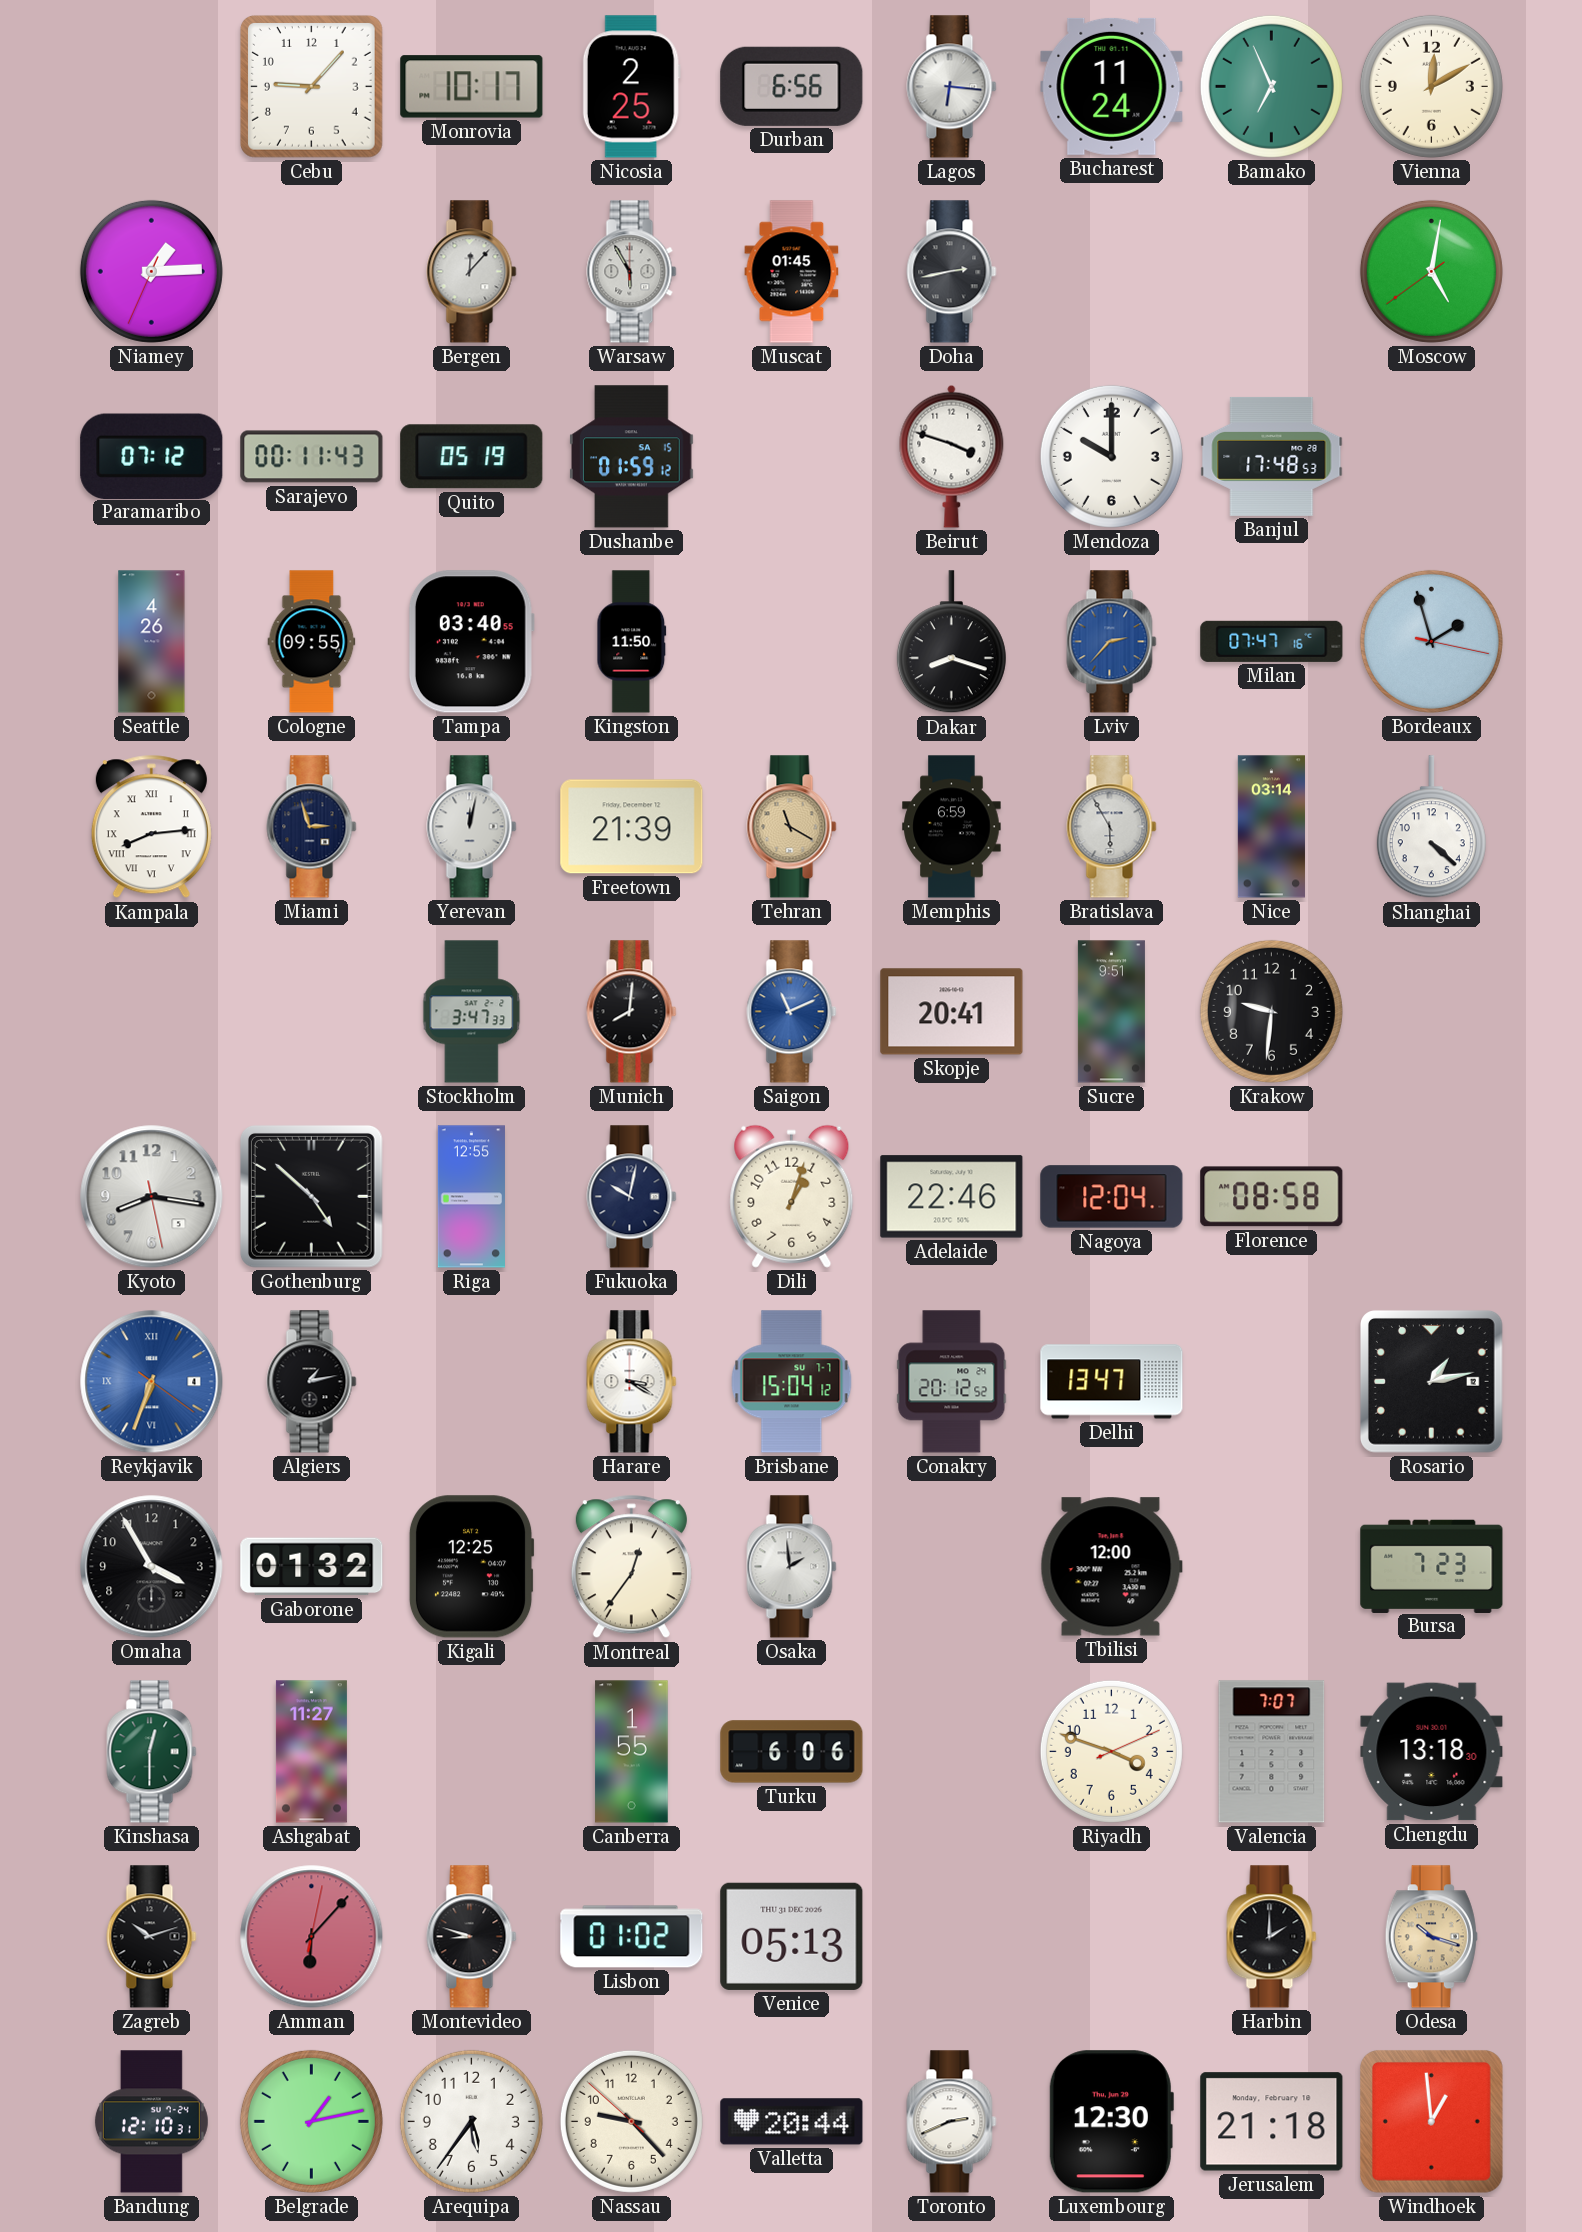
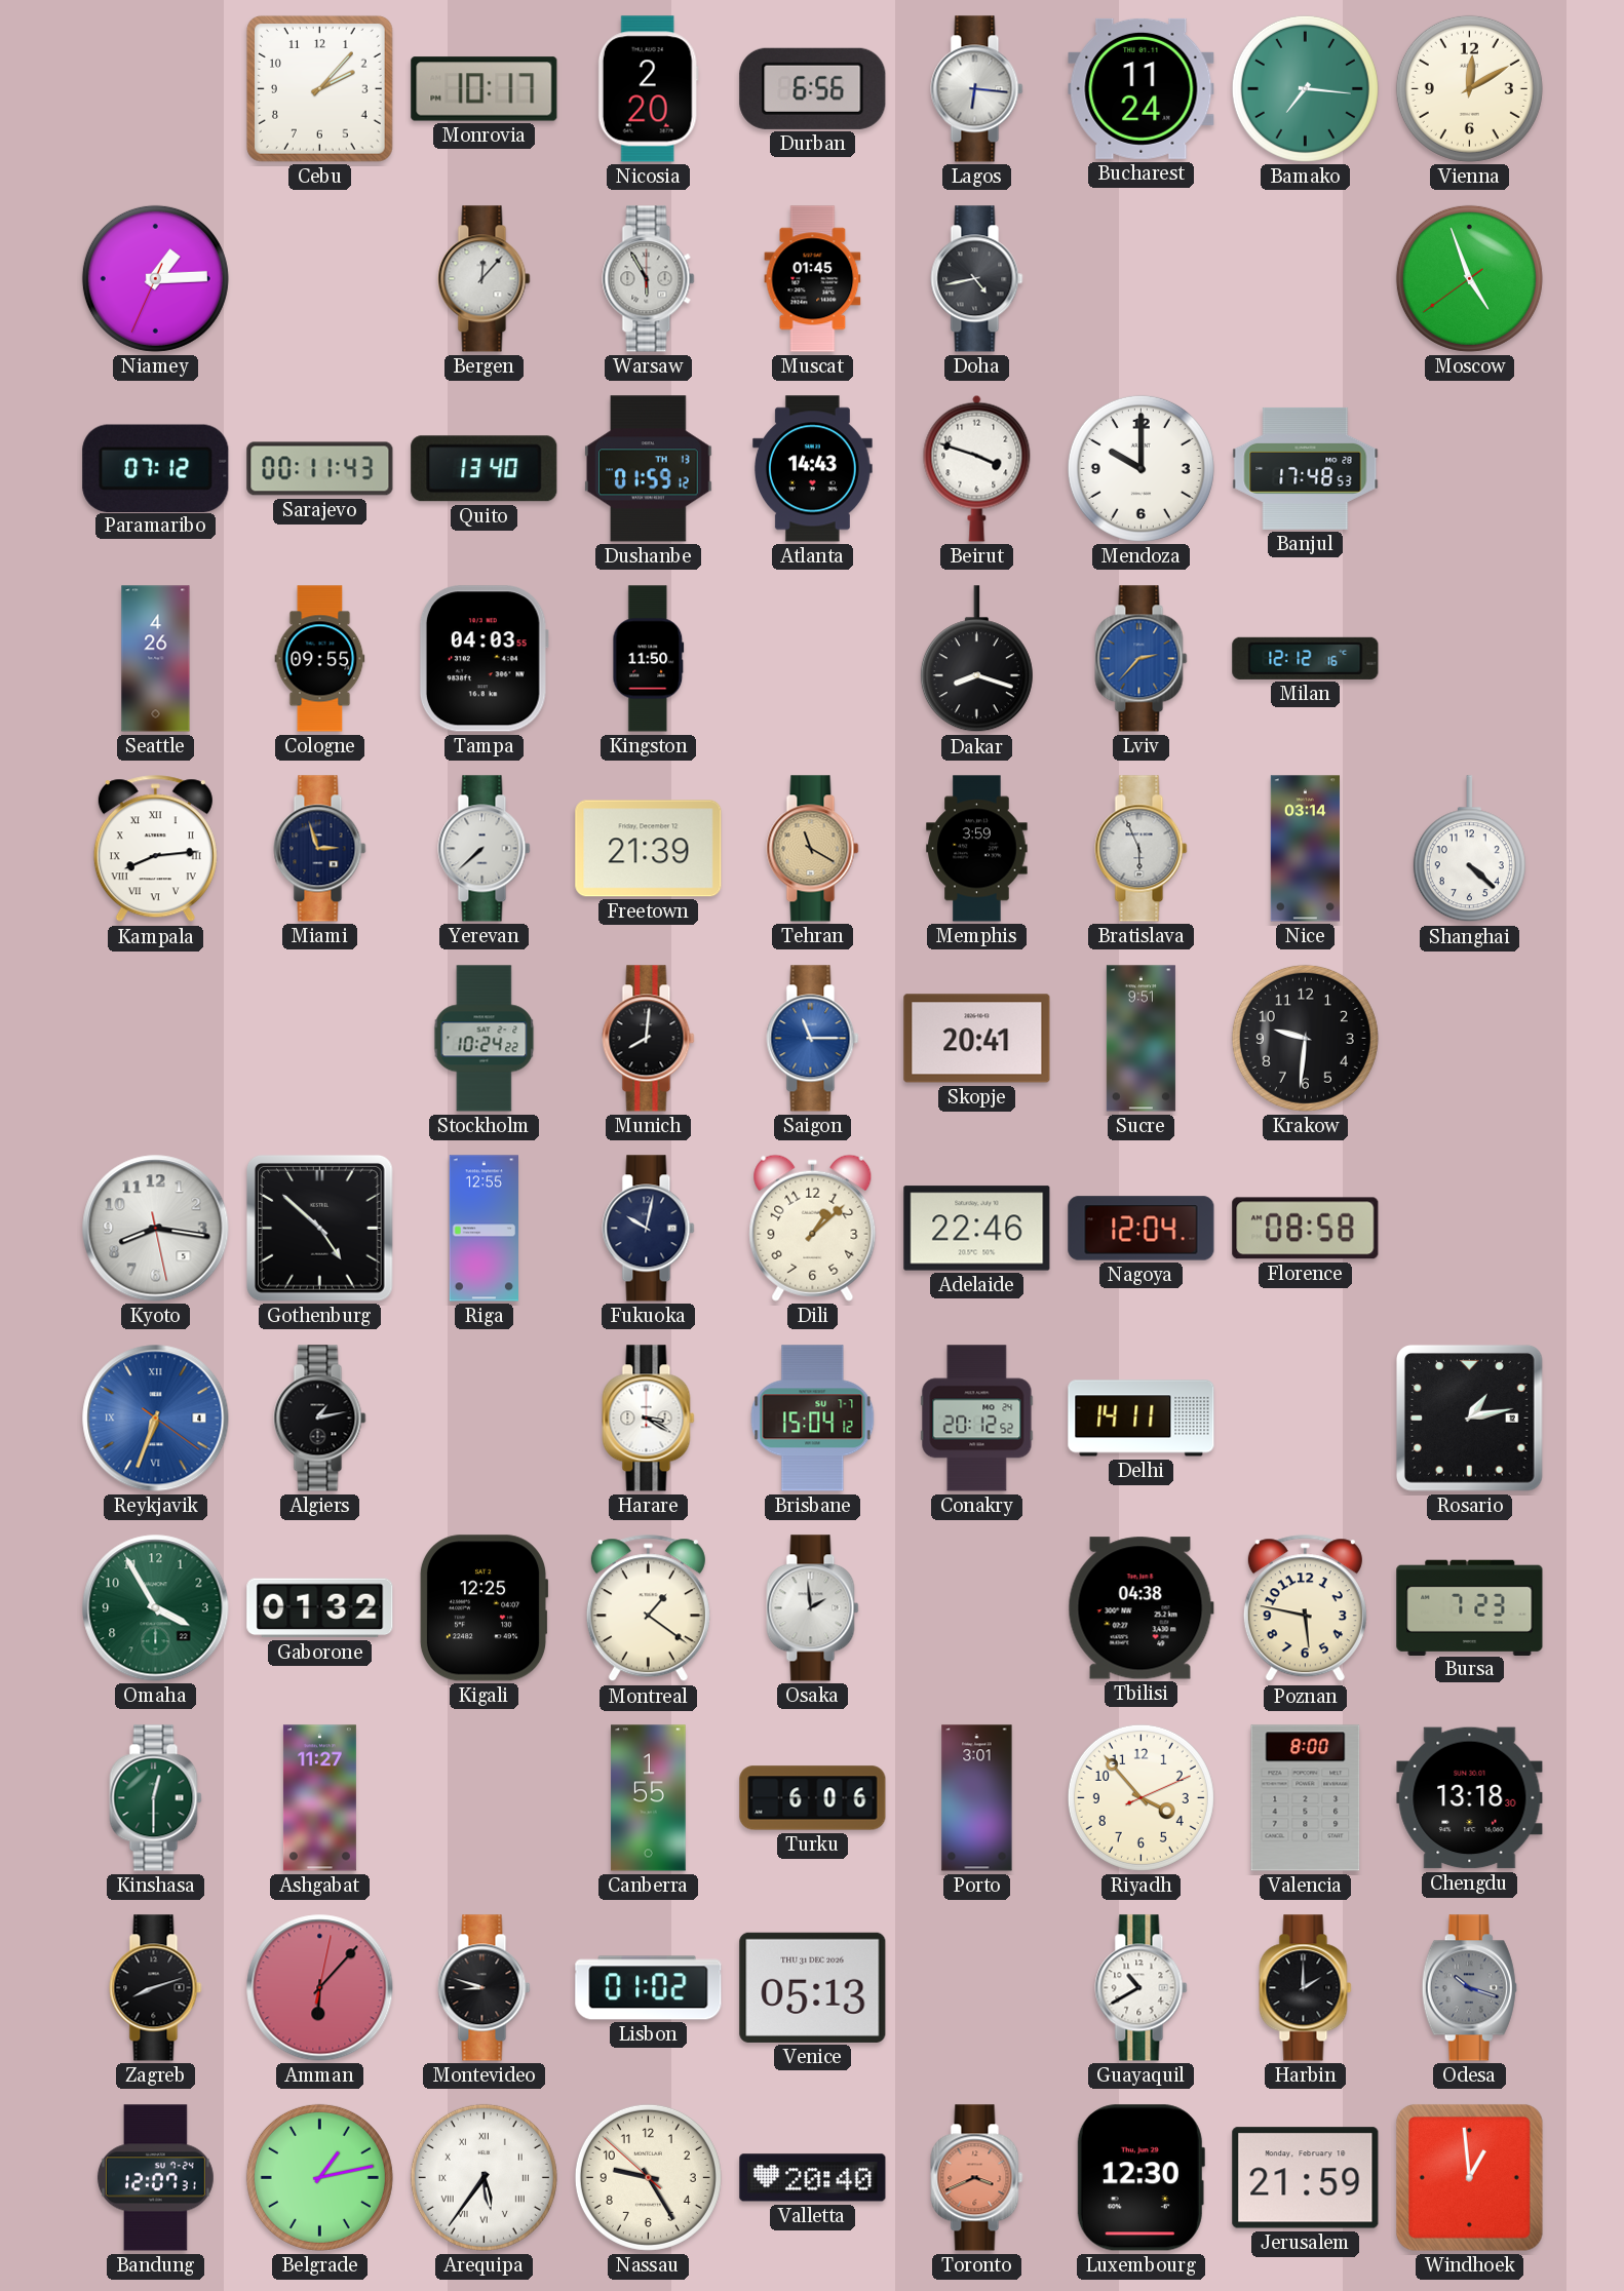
Cebu: 9:07 -> 2:07 (320, 89)
Nicosia: 2:25 -> 2:20 (648, 89)
Bamako: 6:56 -> 7:16 (1305, 88)
Doha: 2:43 -> 4:43 (977, 279)
Moscow: 5:01 -> 4:56 (1469, 278)
Quito: 05:19 -> 13:40 (485, 469)
Dushanbe date: SA 15 -> TH 13 (649, 469)
Atlanta: none -> 14:43 (812, 469)
Tampa: 03:40 -> 04:03 (484, 659)
Milan: 07:47 -> 12:12 (1306, 658)
Bordeaux: 1:57 -> none (1431, 641)
Yerevan: 12:02 -> 7:38 (485, 849)
Memphis: 6:59 -> 3:59 (977, 849)
Bratislava: 5:55 -> 5:56 (1142, 849)
Stockholm: 3:47 -> 10:24 (485, 1039)
Saigon: 11:11 -> 11:15 (813, 1039)
Dili: 1:03 -> 1:08 (813, 1228)
Delhi: 13:47 -> 14:11 (1142, 1419)
Omaha dial: black -> green (156, 1608)
Montreal: 12:36 -> 1:21 (648, 1608)
Tbilisi: 12:00 -> 04:38 (1140, 1608)
Poznan: none -> 5:47 (1305, 1608)
Porto: none -> 3:01 (977, 1798)
Riyadh: 3:48 -> 3:53 (1140, 1797)
Valencia: 7:07 -> 8:00 (1306, 1798)
Zagreb: 10:12 -> 8:12 (156, 1988)
Guayaquil: none -> 10:40 (1142, 1988)
Odesa dial: champagne -> grey (1469, 1988)
Bandung: 12:10 -> 12:07 (155, 2178)
Arequipa numerals: Arabic -> Roman (484, 2177)
Nassau: 9:22 -> 9:24 (648, 2177)
Valletta: 20:44 -> 20:40 (813, 2178)
Toronto: 2:41 -> 3:41 (977, 2178)
Toronto dial: white -> salmon (977, 2178)
Jerusalem: 21:18 -> 21:59 (1306, 2178)
